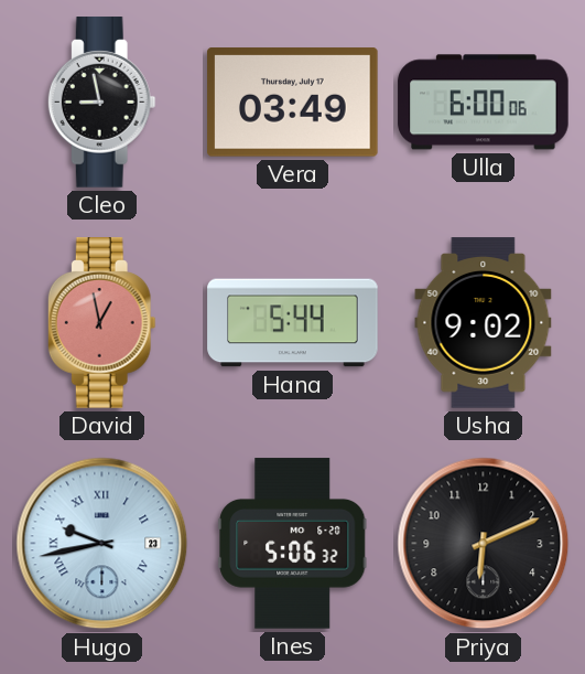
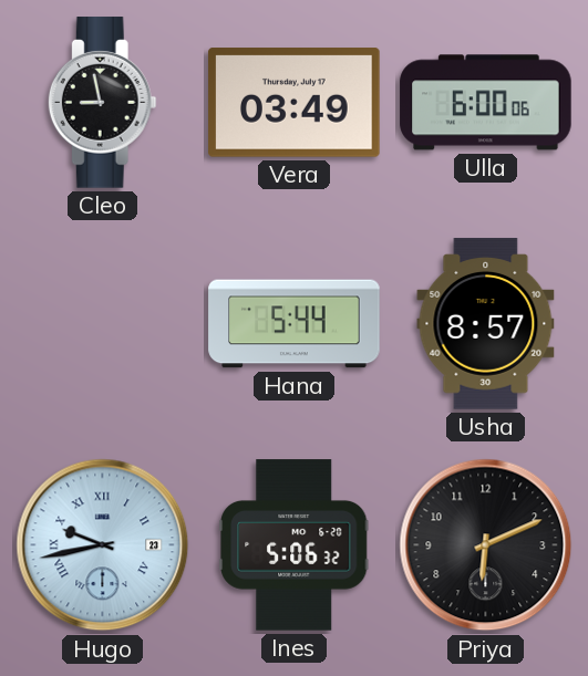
David: 12:58 -> none (101, 323)
Usha: 9:02 -> 8:57 (486, 324)
